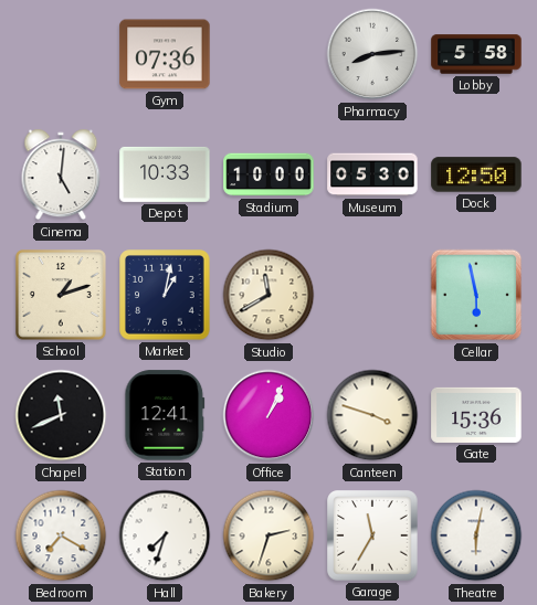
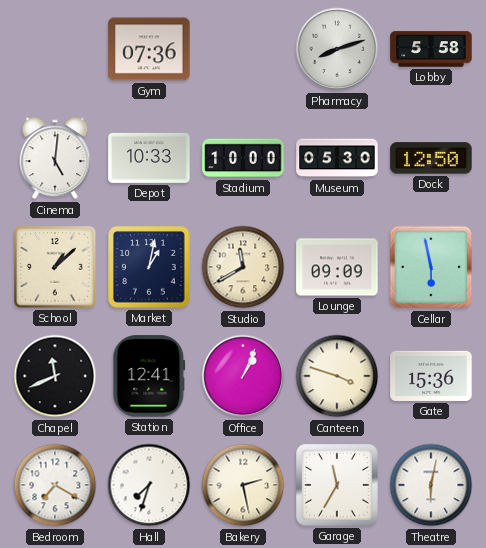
Pharmacy: 8:14 -> 8:12 (337, 49)
School: 1:12 -> 1:08 (56, 268)
Lounge: none -> 09:09 (337, 267)
Bakery: 2:33 -> 2:28 (243, 485)
